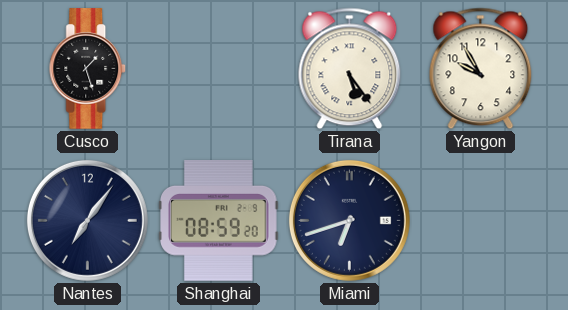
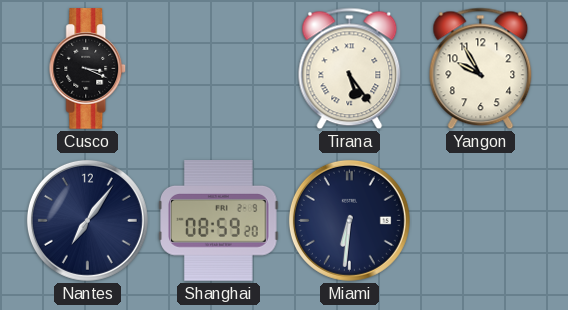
Cusco: 1:27 -> 3:19 (88, 69)
Miami: 6:42 -> 6:31 (349, 220)
